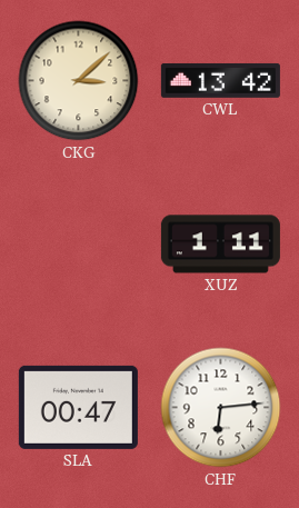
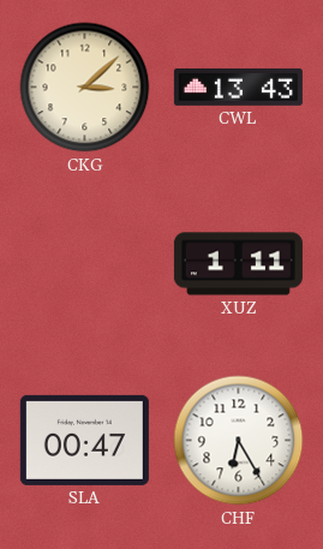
CWL: 13:42 -> 13:43 (238, 86)
CHF: 6:14 -> 6:25 (239, 441)
